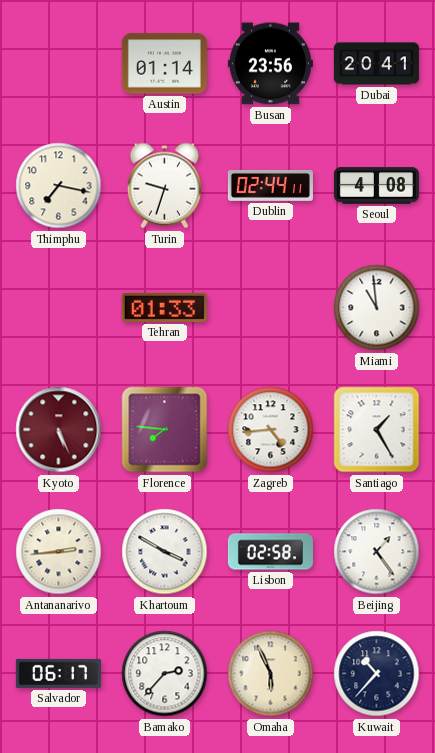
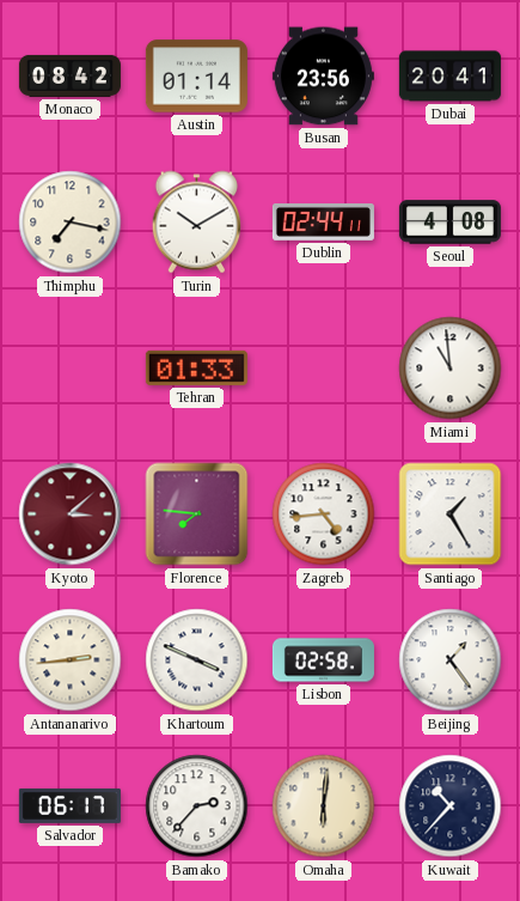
Monaco: none -> 08:42 (69, 75)
Turin: 9:33 -> 10:10 (197, 223)
Kyoto: 5:26 -> 3:08 (71, 515)
Khartoum: 3:50 -> 3:49 (197, 660)
Omaha: 5:56 -> 6:01 (324, 806)
